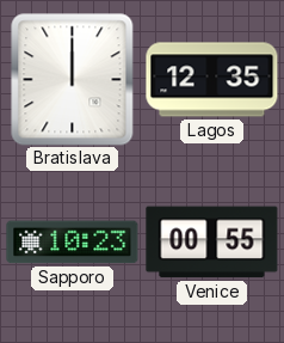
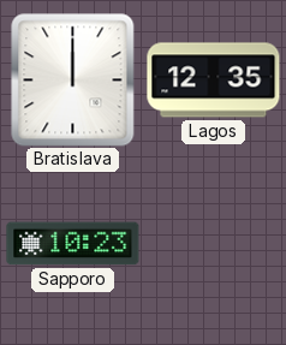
Venice: 00:55 -> none (212, 243)
